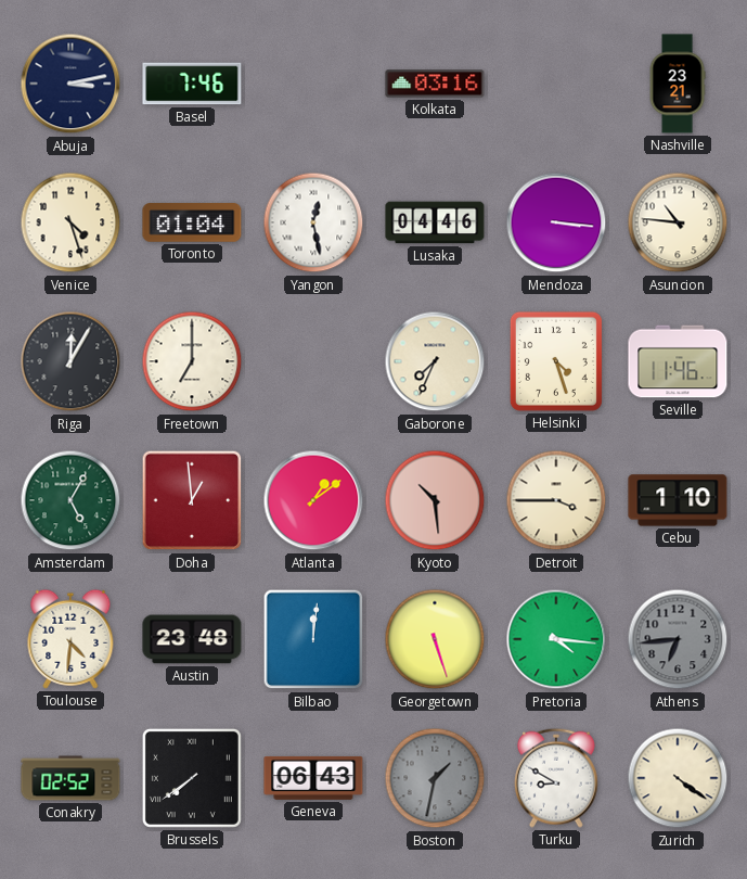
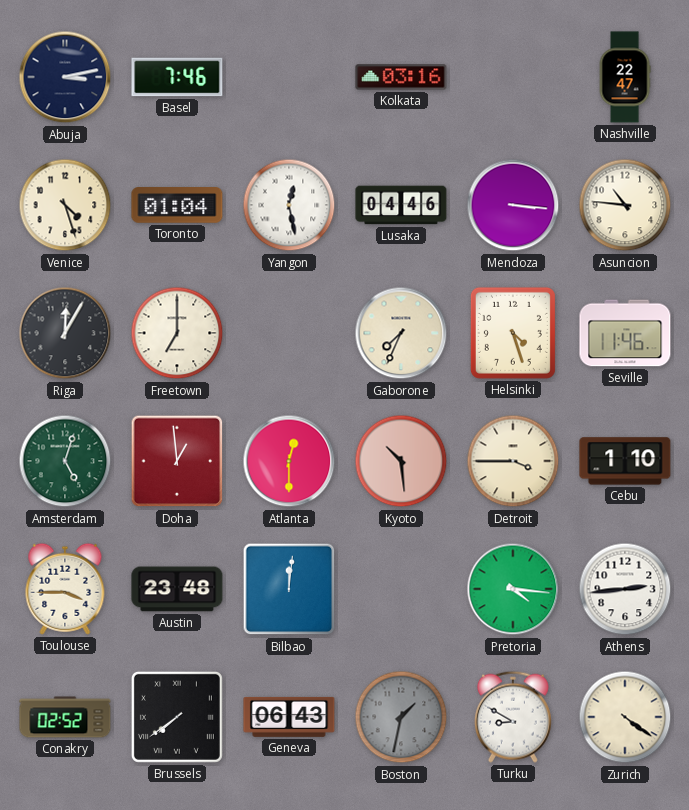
Nashville: 23:21 -> 22:47 (625, 77)
Amsterdam: 5:05 -> 5:03 (65, 461)
Atlanta: 1:09 -> 12:30 (289, 461)
Toulouse: 4:31 -> 3:45 (65, 589)
Georgetown: 5:27 -> none (435, 639)
Athens: 6:44 -> 2:44 (625, 589)
Athens dial: grey -> white (625, 589)
